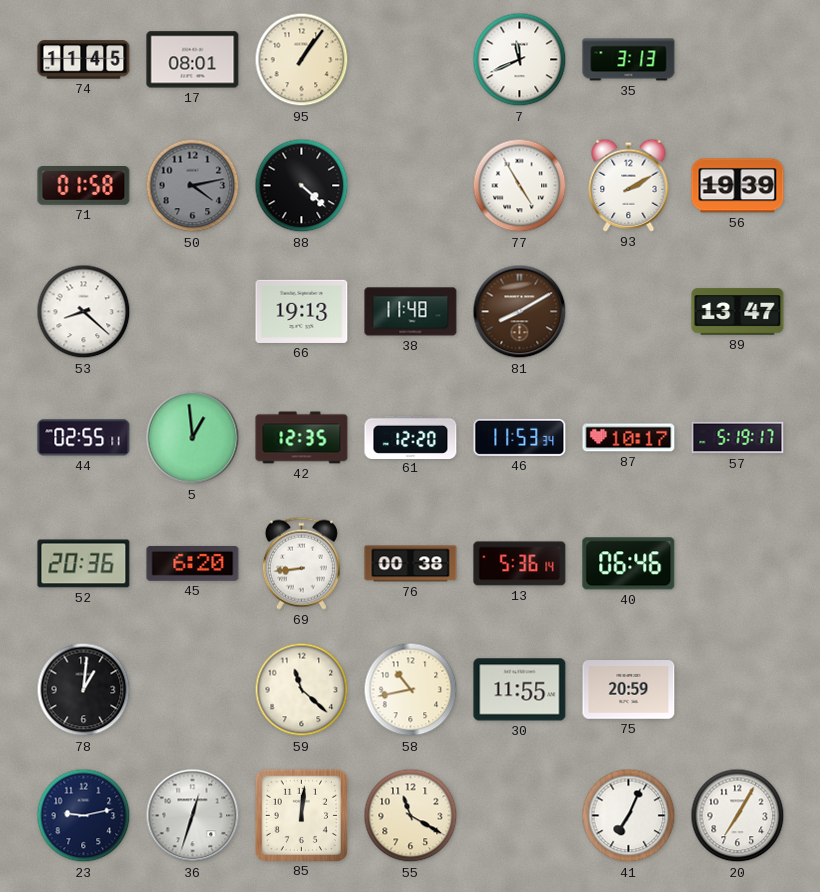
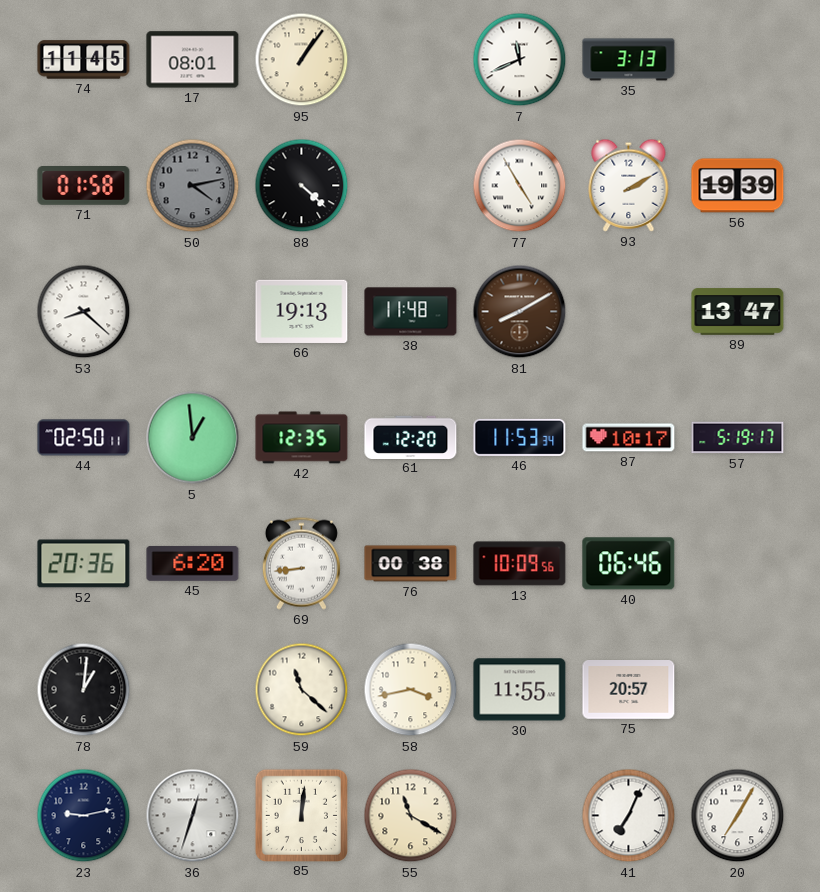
44: 02:55 -> 02:50 (84, 438)
13: 5:36 -> 10:09 (520, 564)
58: 10:43 -> 3:43 (411, 690)
75: 20:59 -> 20:57 (629, 690)
